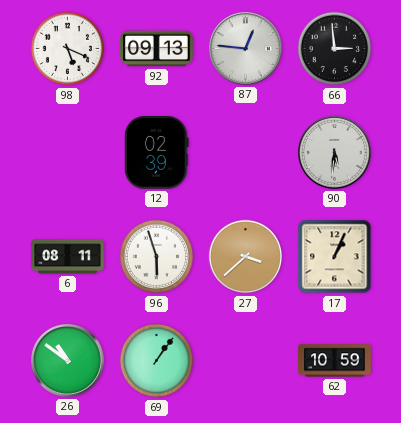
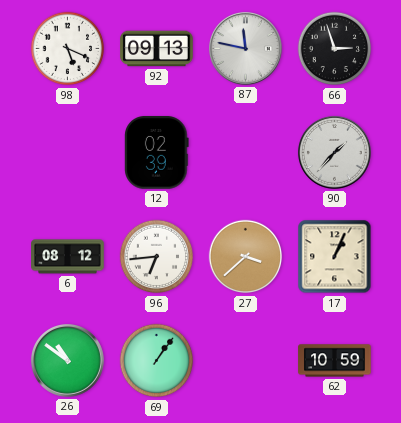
87: 12:46 -> 11:47 (245, 48)
66: 2:59 -> 2:57 (335, 49)
90: 5:31 -> 1:37 (334, 152)
6: 08:11 -> 08:12 (68, 257)
96: 5:57 -> 6:44 (157, 257)
